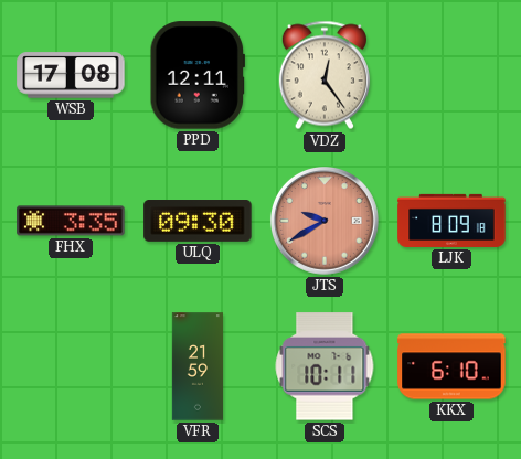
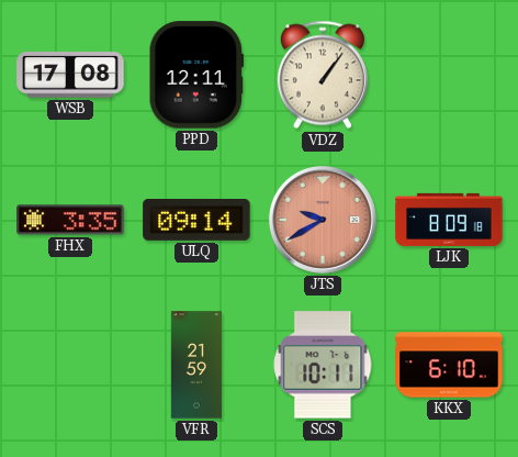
VDZ: 12:24 -> 1:06 (323, 75)
ULQ: 09:30 -> 09:14 (196, 221)
